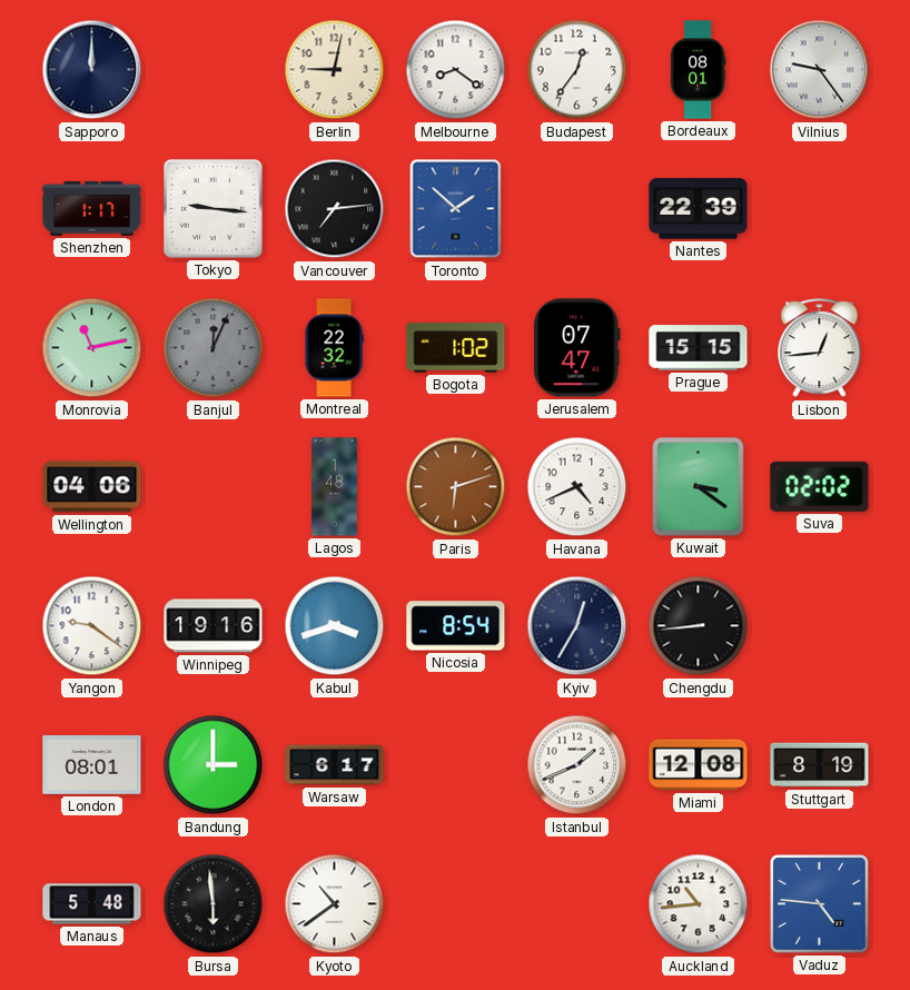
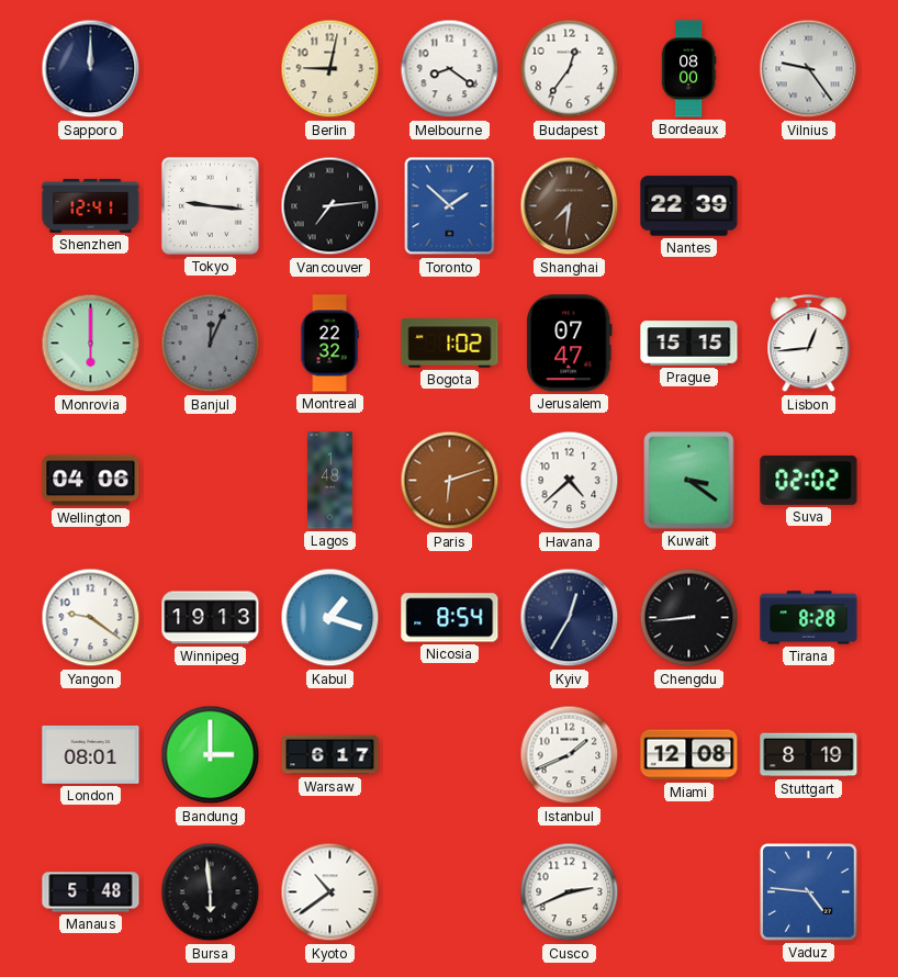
Bordeaux: 08:01 -> 08:00 (688, 69)
Shenzhen: 1:17 -> 12:41 (91, 206)
Shanghai: none -> 7:31 (570, 206)
Monrovia: 11:13 -> 6:00 (91, 344)
Havana: 4:41 -> 4:38 (570, 481)
Winnipeg: 19:16 -> 19:13 (211, 618)
Kabul: 3:42 -> 1:18 (330, 618)
Tirana: none -> 8:28 (809, 618)
Cusco: none -> 2:41 (570, 892)
Auckland: 10:44 -> none (699, 904)
